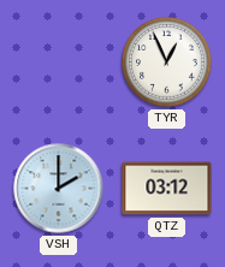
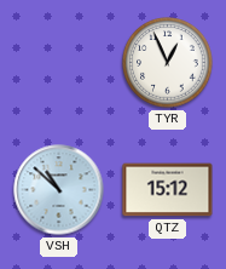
VSH: 2:00 -> 10:52 (59, 190)
QTZ: 03:12 -> 15:12 (168, 190)
